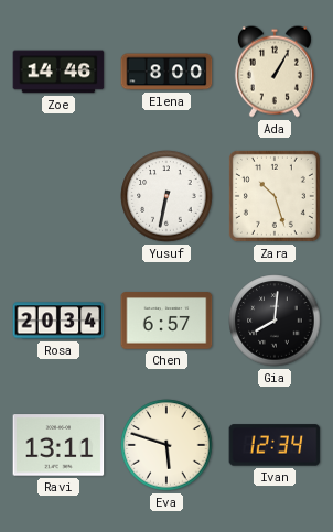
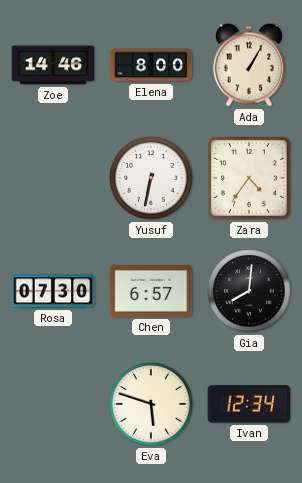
Zara: 10:27 -> 4:36 (249, 178)
Rosa: 20:34 -> 07:30 (53, 291)
Ravi: 13:11 -> none (58, 445)
